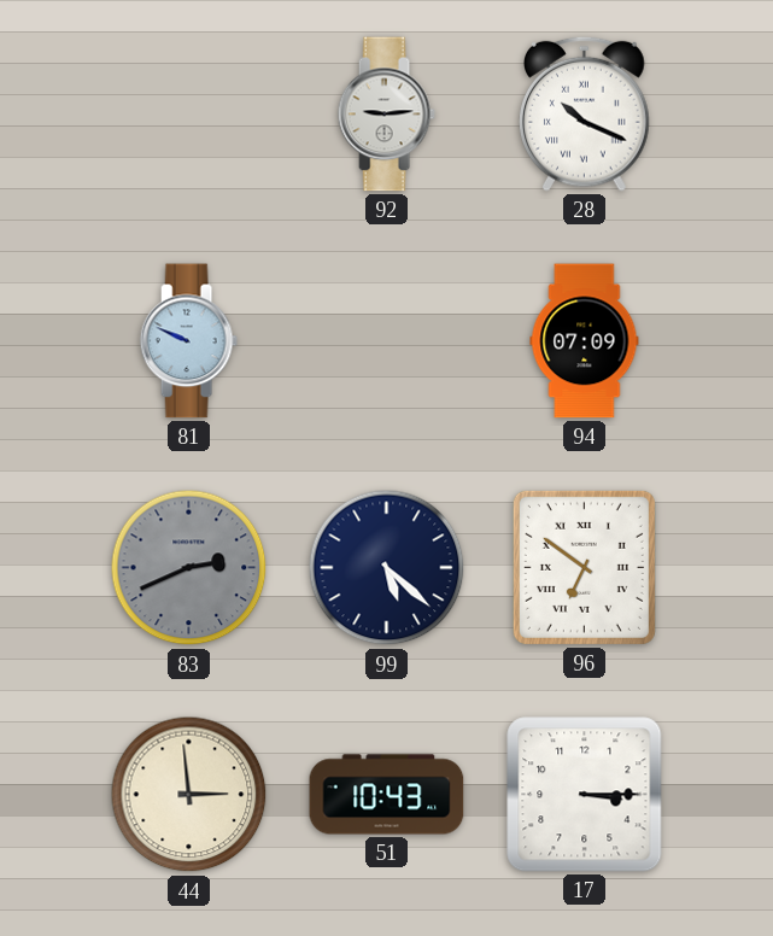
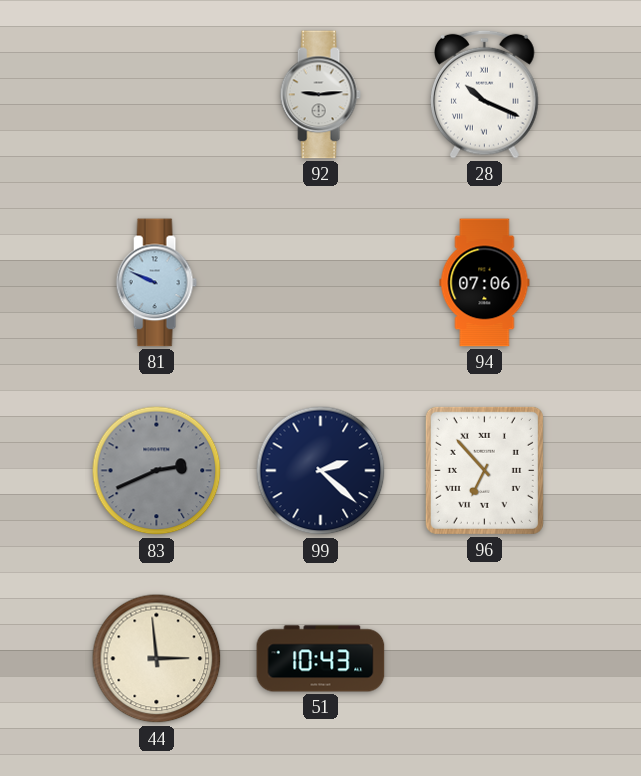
94: 07:09 -> 07:06 (485, 283)
99: 5:22 -> 2:22 (321, 471)
96: 6:51 -> 6:53 (484, 470)
17: 3:15 -> none (585, 795)
